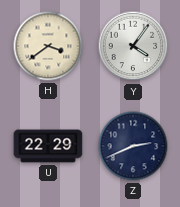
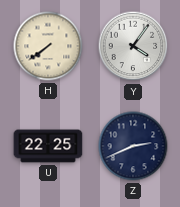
H: 3:39 -> 7:39 (48, 46)
U: 22:29 -> 22:25 (48, 146)
